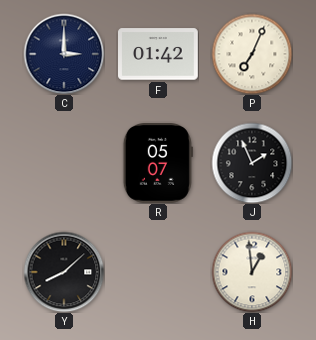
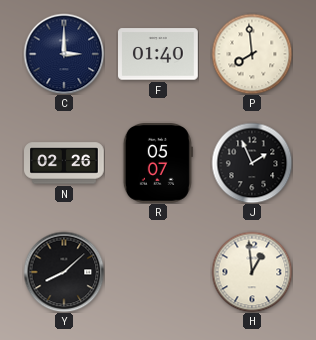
F: 01:42 -> 01:40 (159, 54)
P: 7:04 -> 7:59 (252, 54)
N: none -> 02:26 (65, 163)
